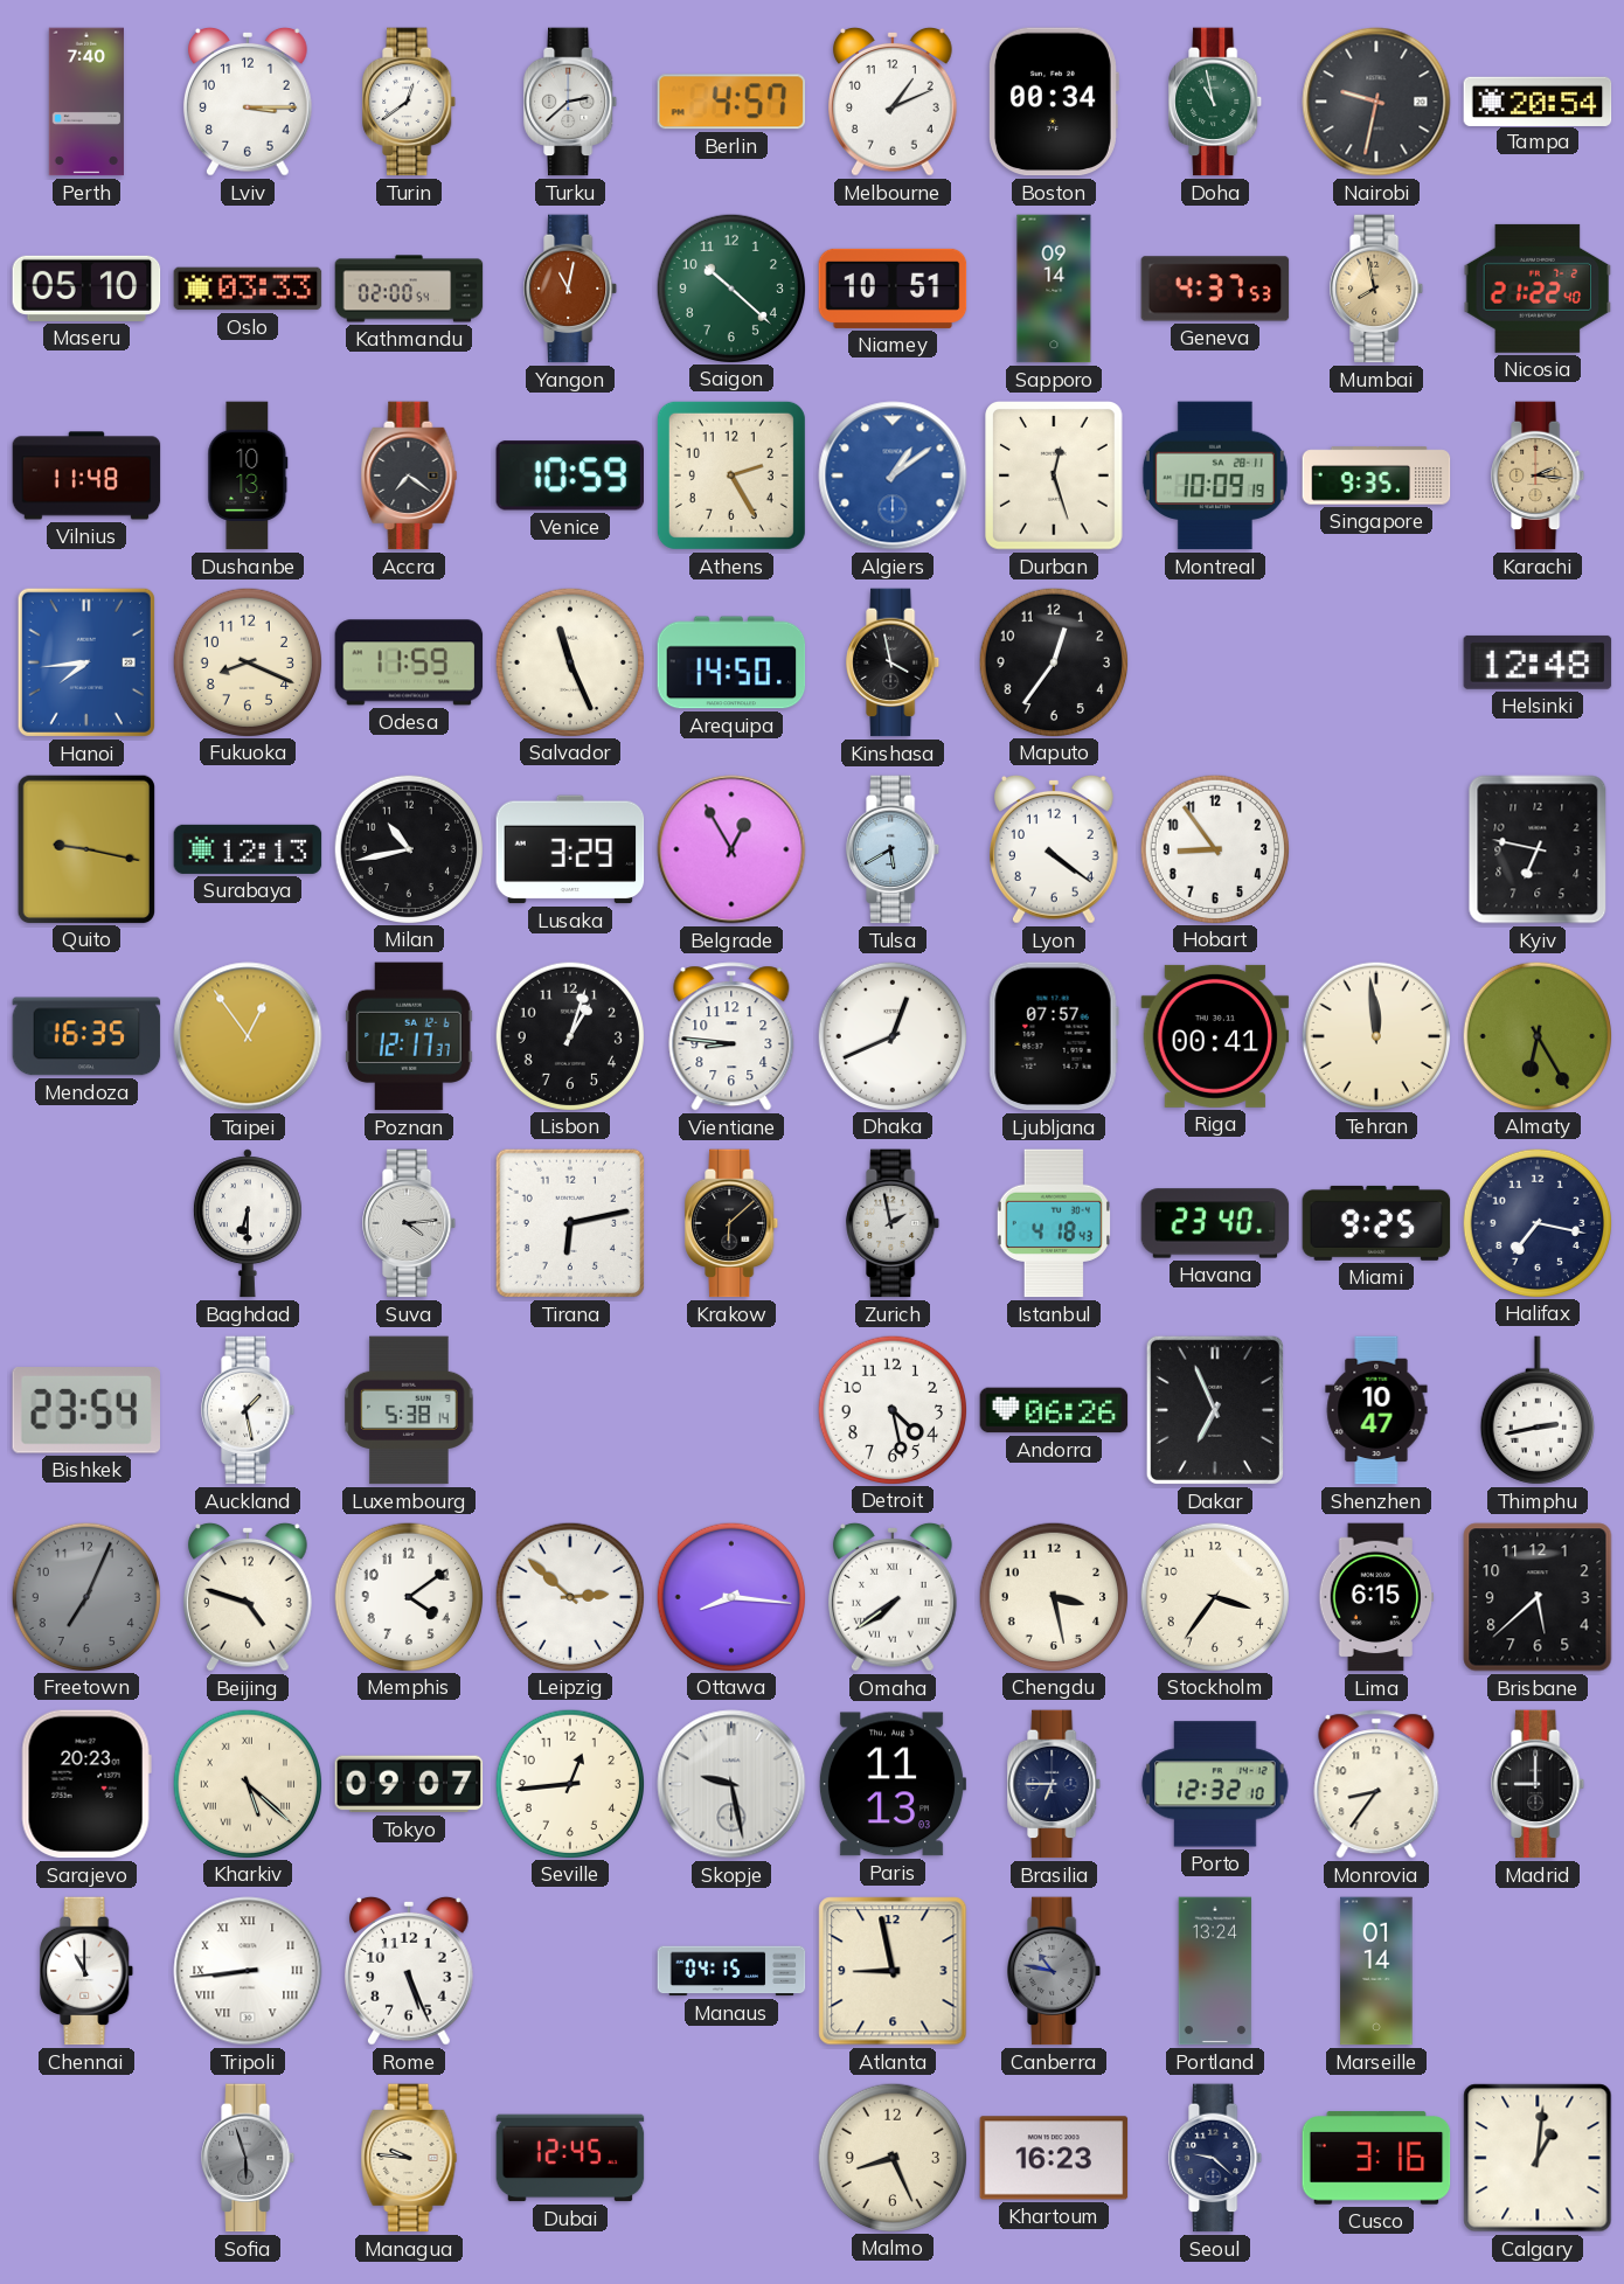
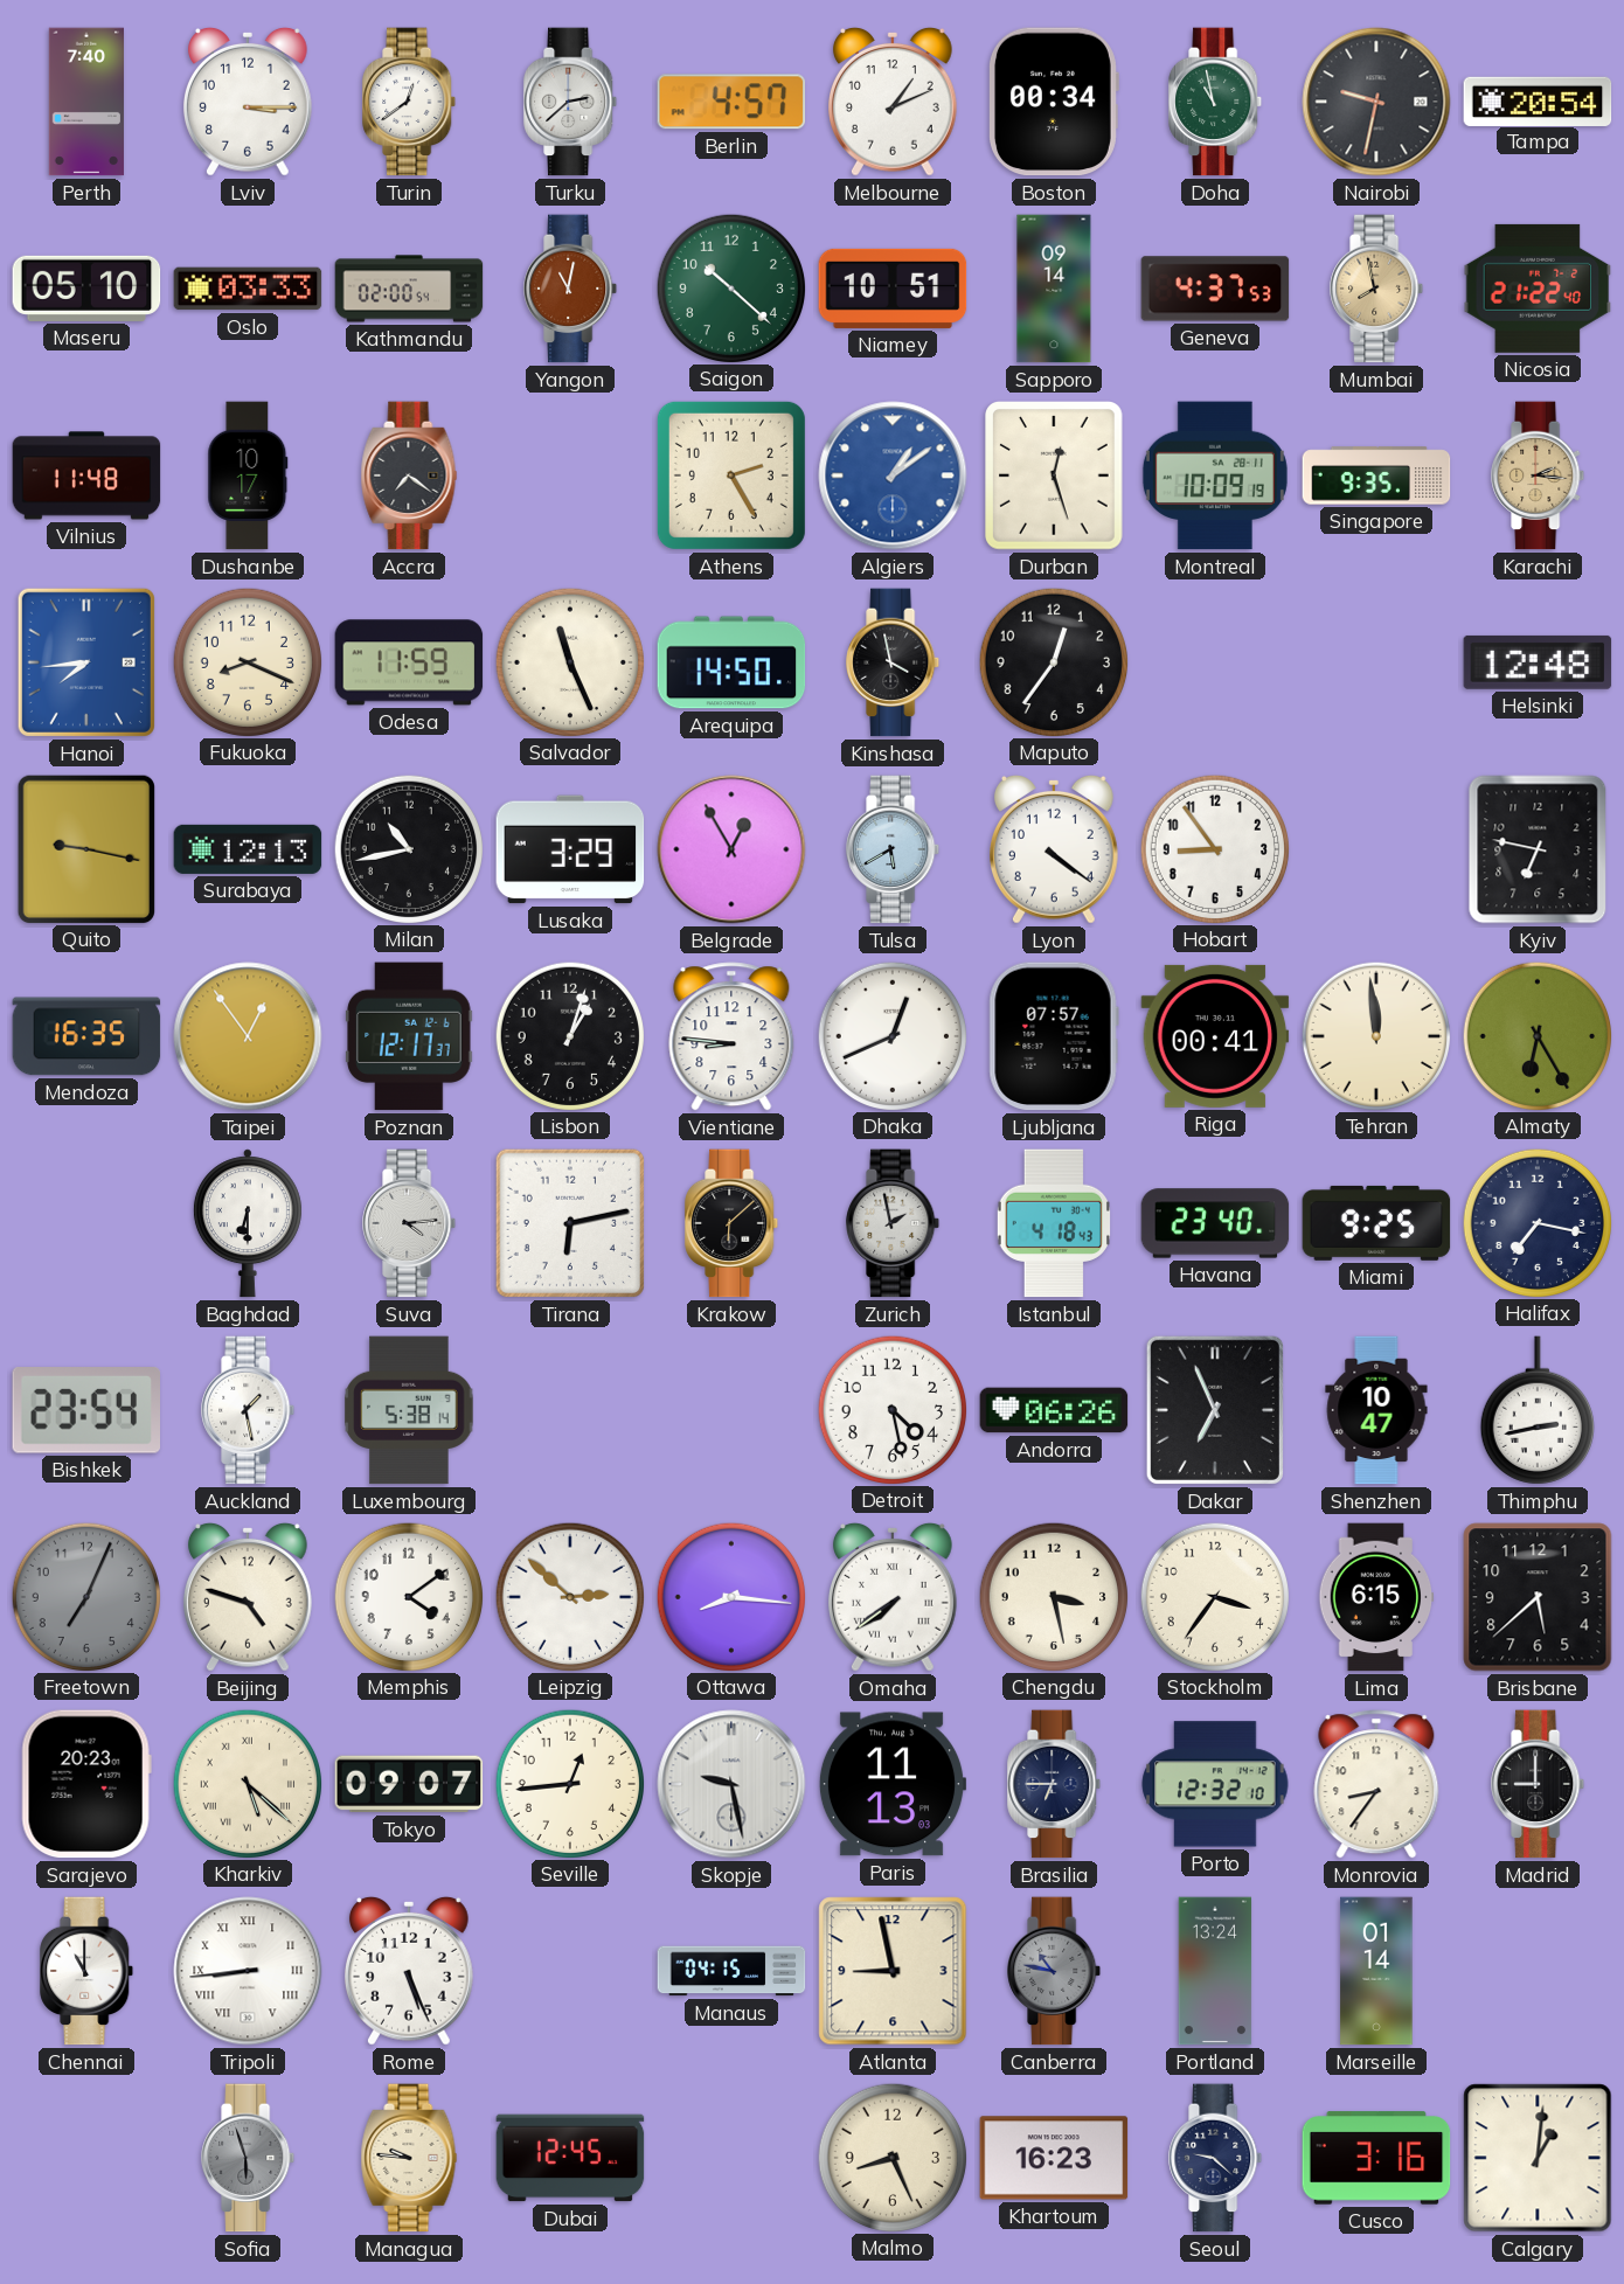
Dushanbe: 10:13 -> 10:17 (248, 475)
Venice: 10:59 -> none (569, 475)
